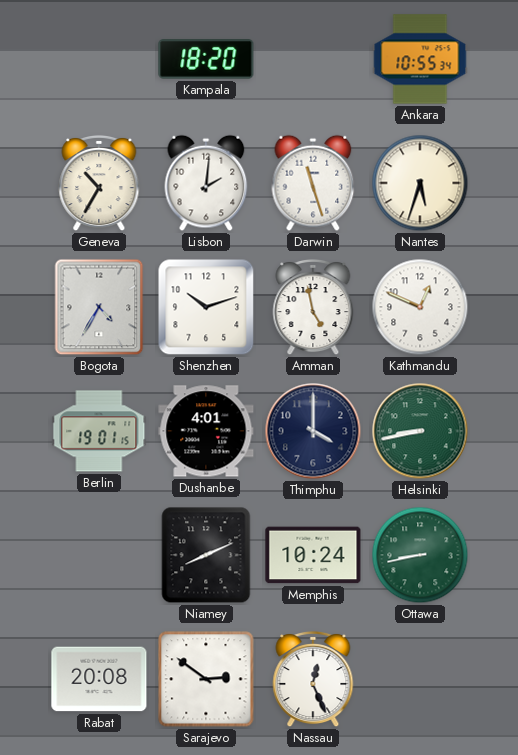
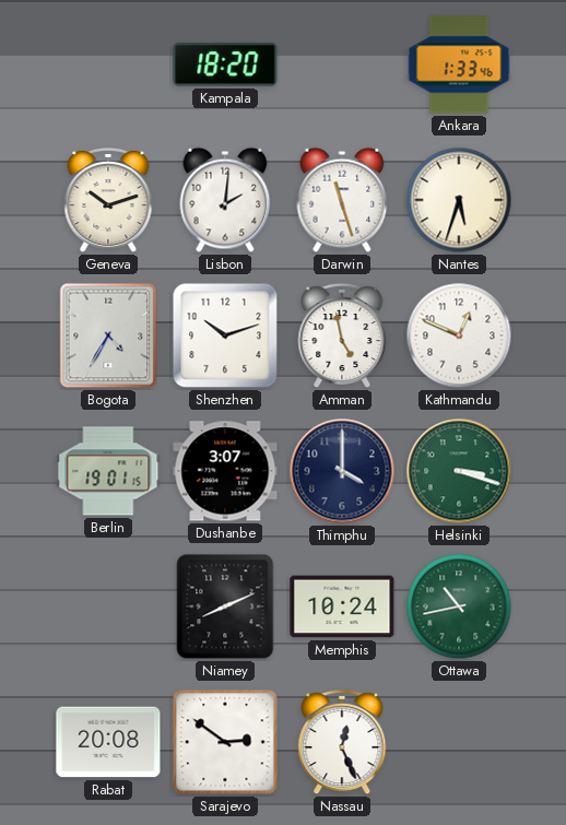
Ankara: 10:55 -> 1:33 (459, 64)
Geneva: 10:35 -> 10:12 (108, 200)
Dushanbe: 4:01 -> 3:07 (225, 471)
Helsinki: 8:43 -> 3:18 (459, 471)
Ottawa: 8:43 -> 10:43 (459, 606)
